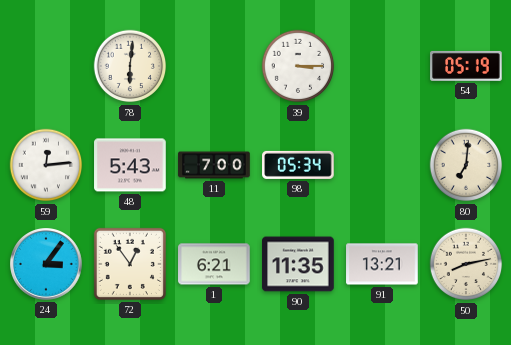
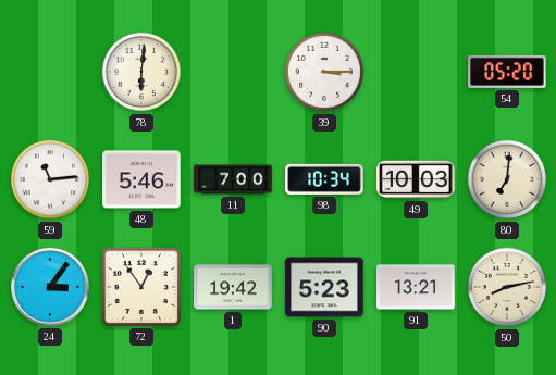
54: 05:19 -> 05:20 (507, 72)
59: 12:14 -> 11:14 (50, 179)
48: 5:43 -> 5:46 (141, 179)
98: 05:34 -> 10:34 (324, 179)
49: none -> 10:03 (416, 179)
1: 6:21 -> 19:42 (233, 287)
90: 11:35 -> 5:23 (324, 287)
